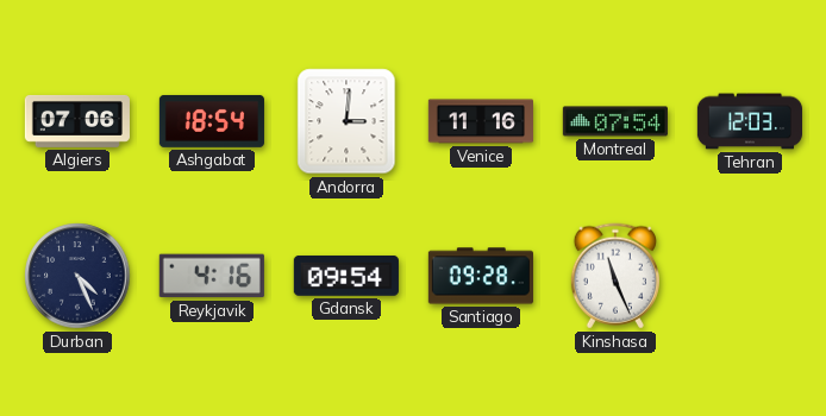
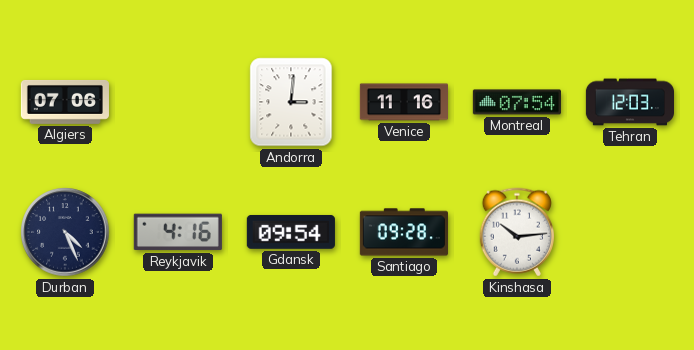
Ashgabat: 18:54 -> none (212, 121)
Kinshasa: 11:26 -> 10:14 (517, 232)
